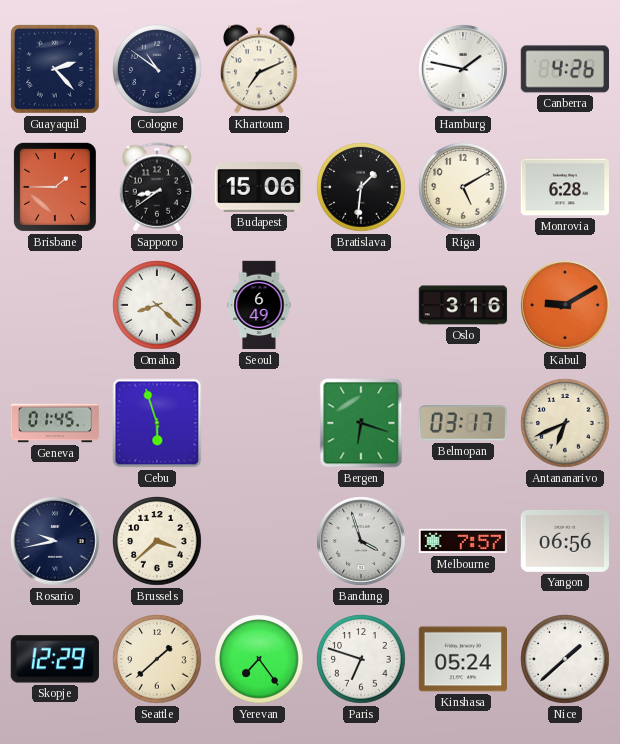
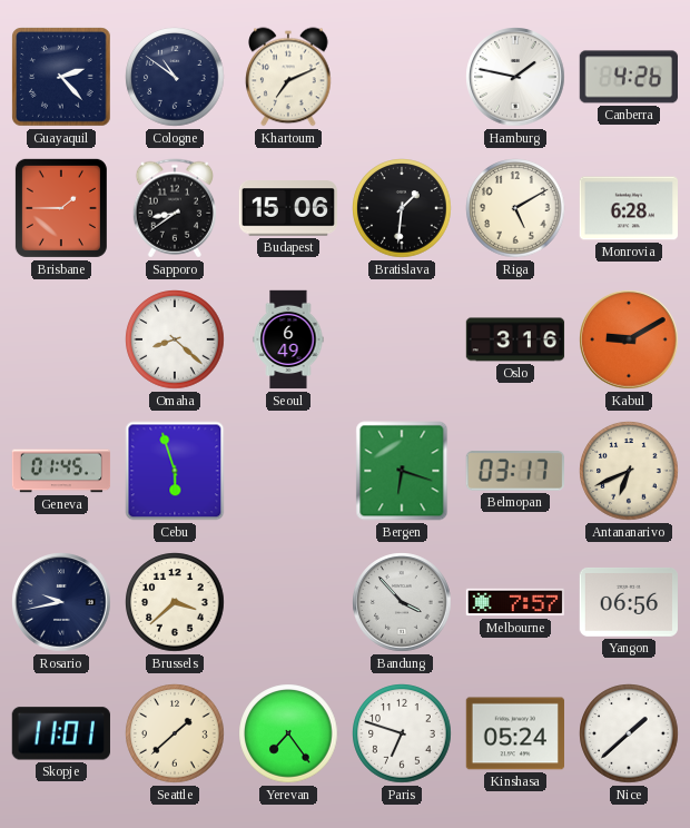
Bandung: 3:57 -> 3:53 (402, 602)
Skopje: 12:29 -> 11:01 (61, 733)
